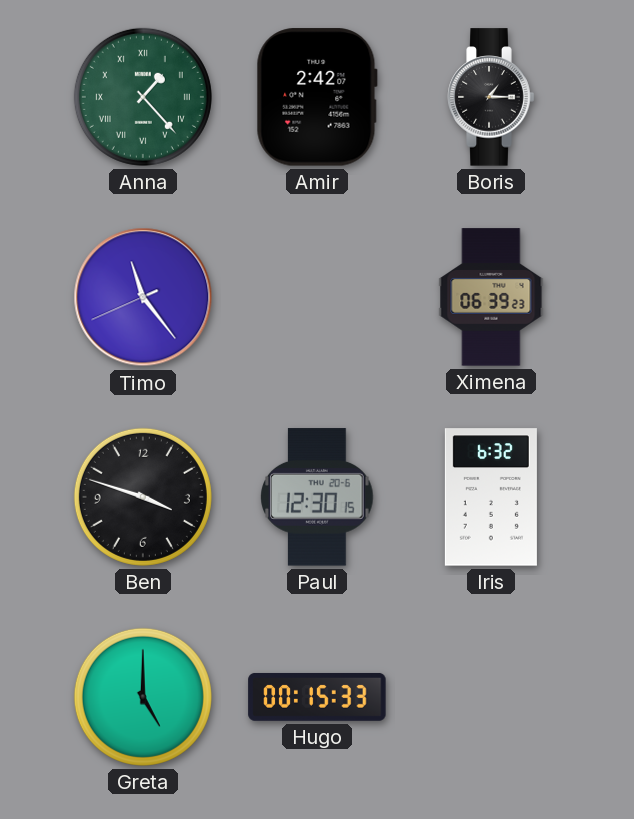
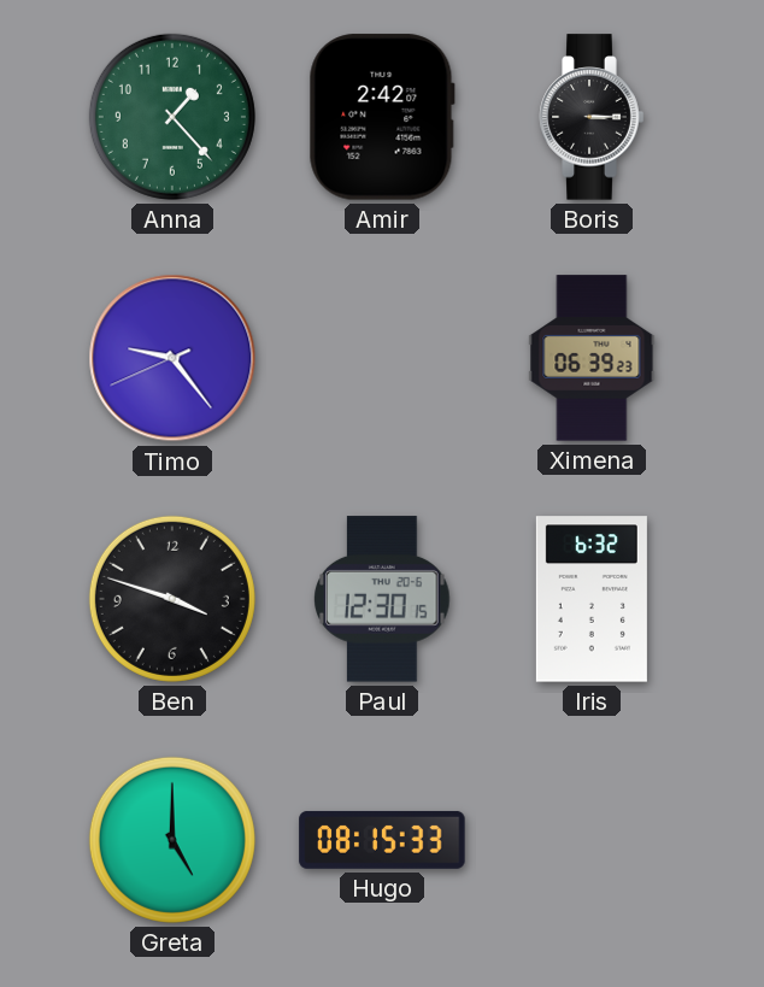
Anna numerals: Roman -> Arabic (172, 117)
Boris: 1:15 -> 3:15 (592, 117)
Timo: 11:23 -> 9:23 (172, 358)
Hugo: 00:15 -> 08:15 (382, 840)
